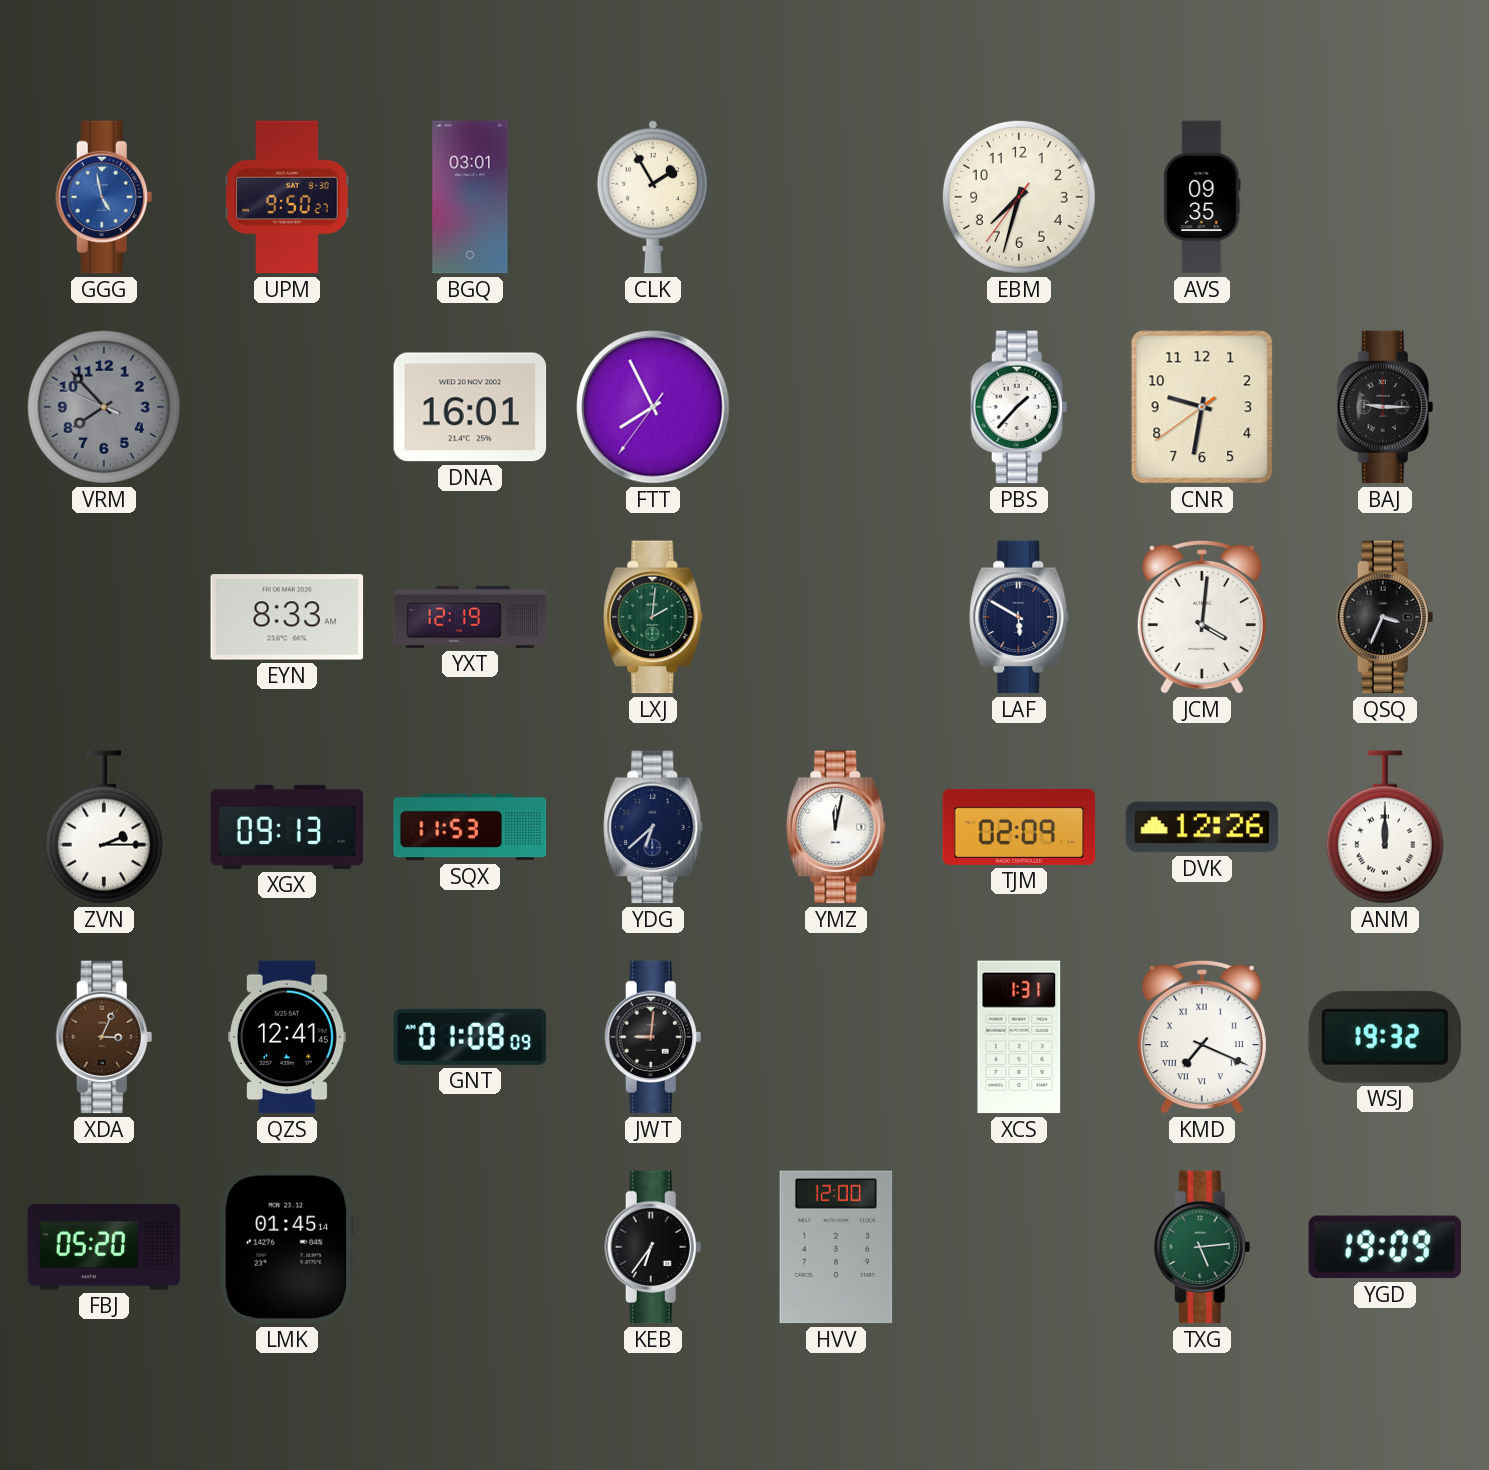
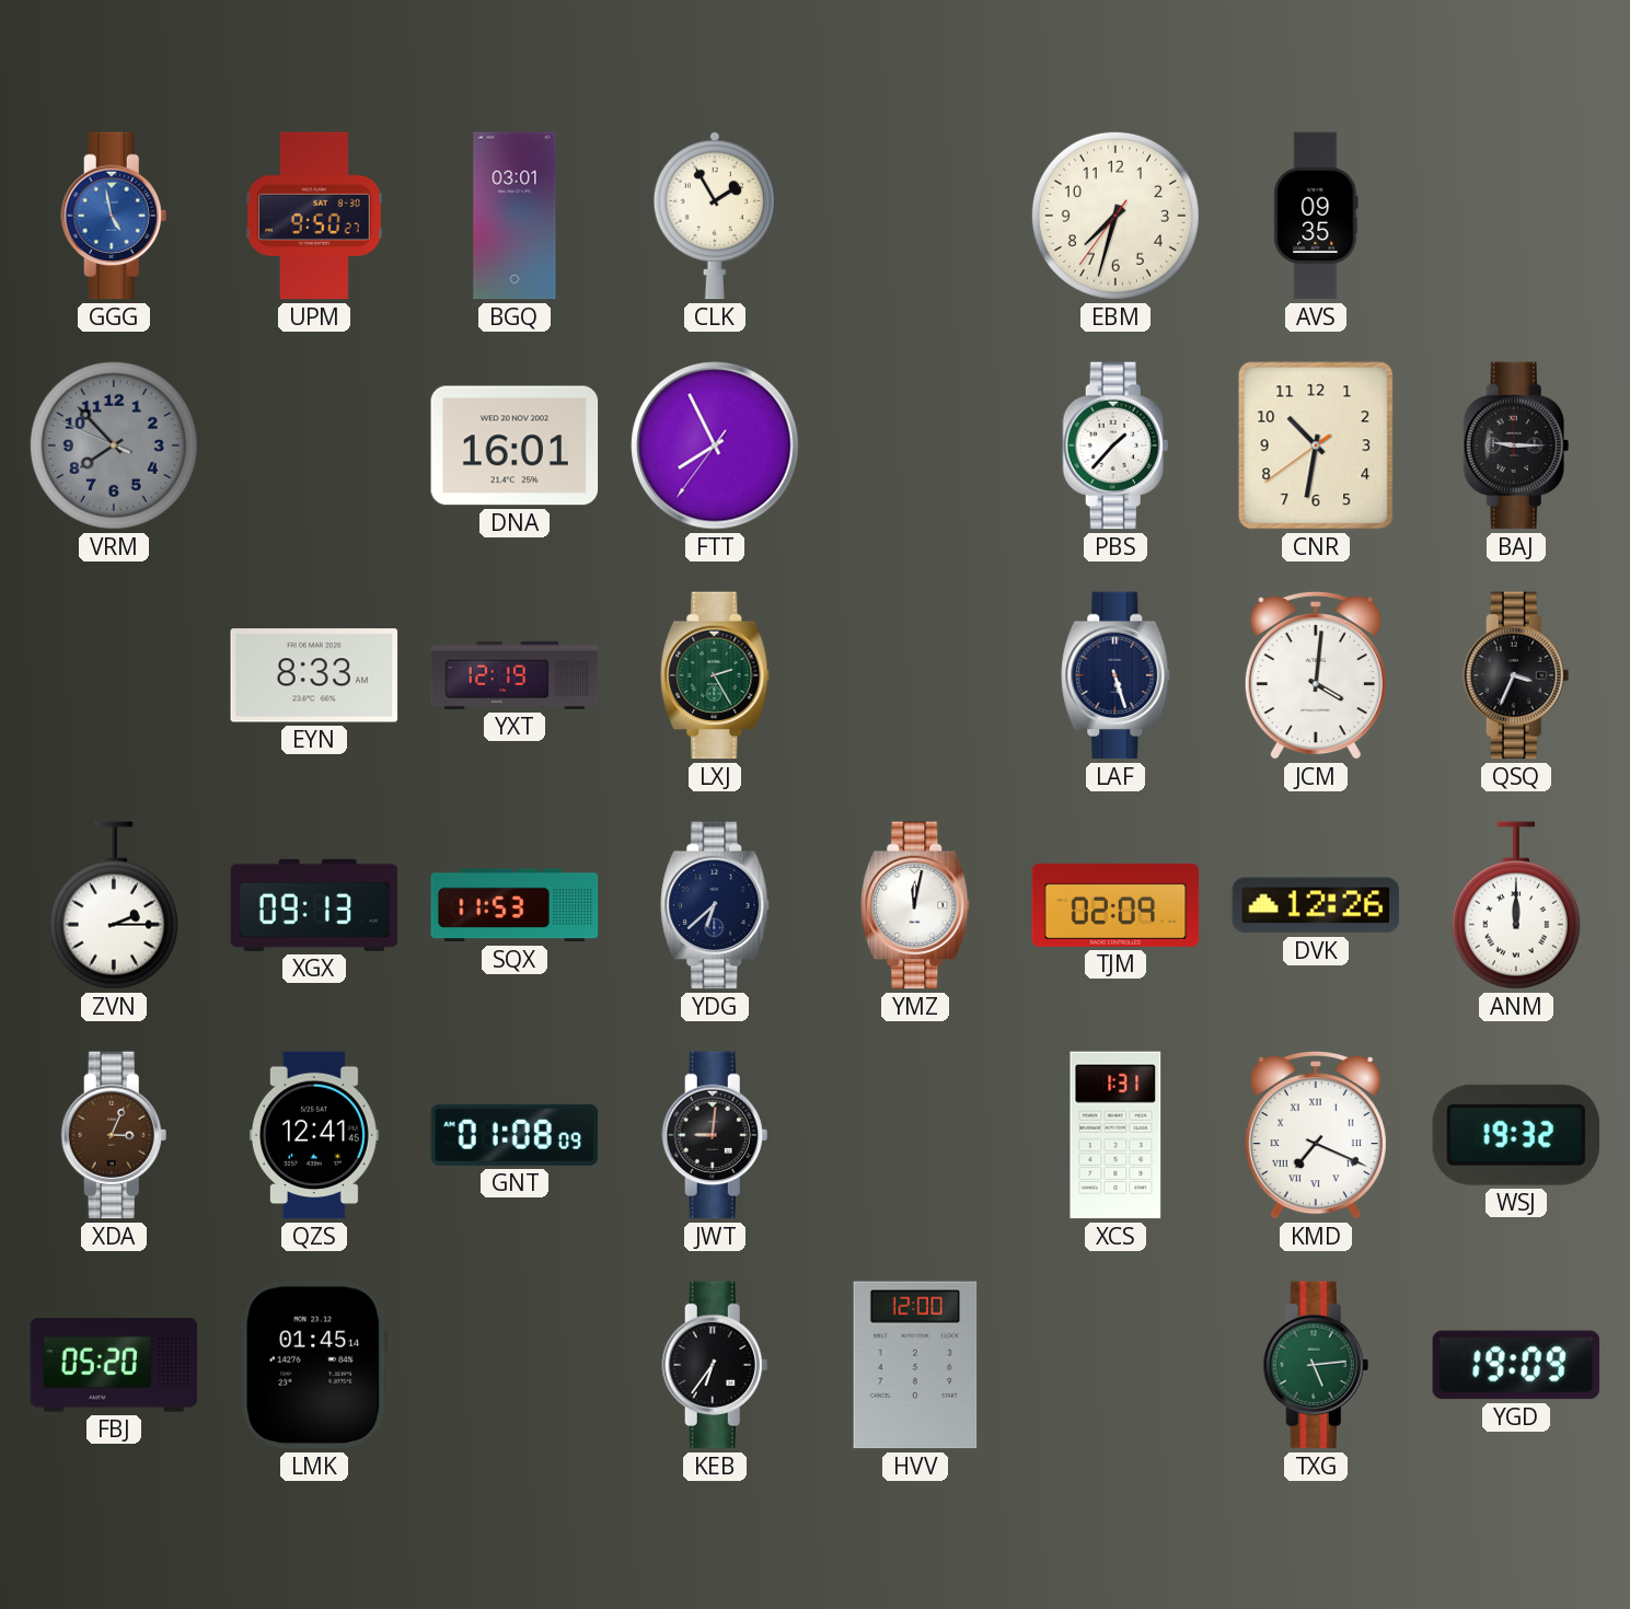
CNR: 9:31 -> 10:31 (1316, 445)
LXJ: 2:01 -> 2:25 (715, 675)
LAF: 5:50 -> 5:27 (1115, 675)
